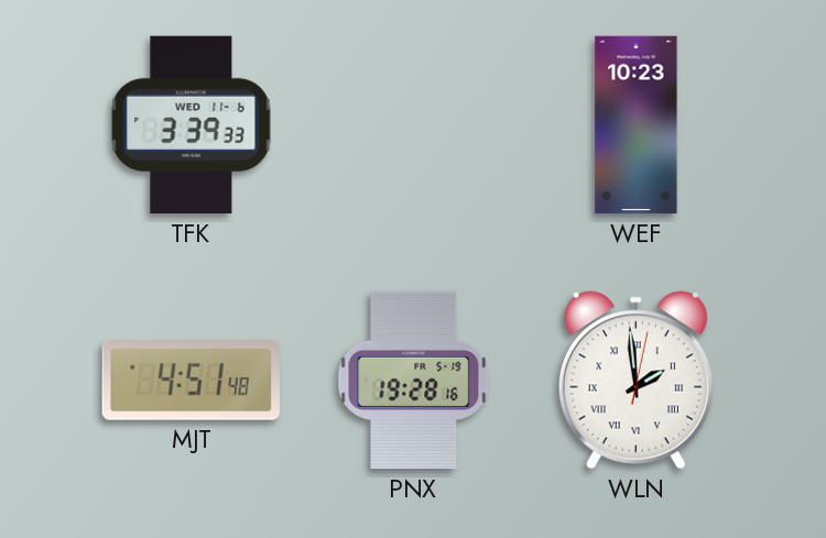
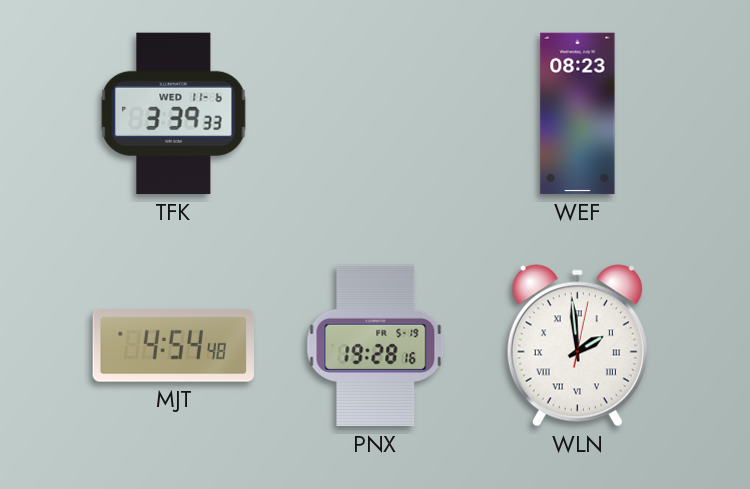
WEF: 10:23 -> 08:23 (578, 114)
MJT: 4:51 -> 4:54 (173, 346)
